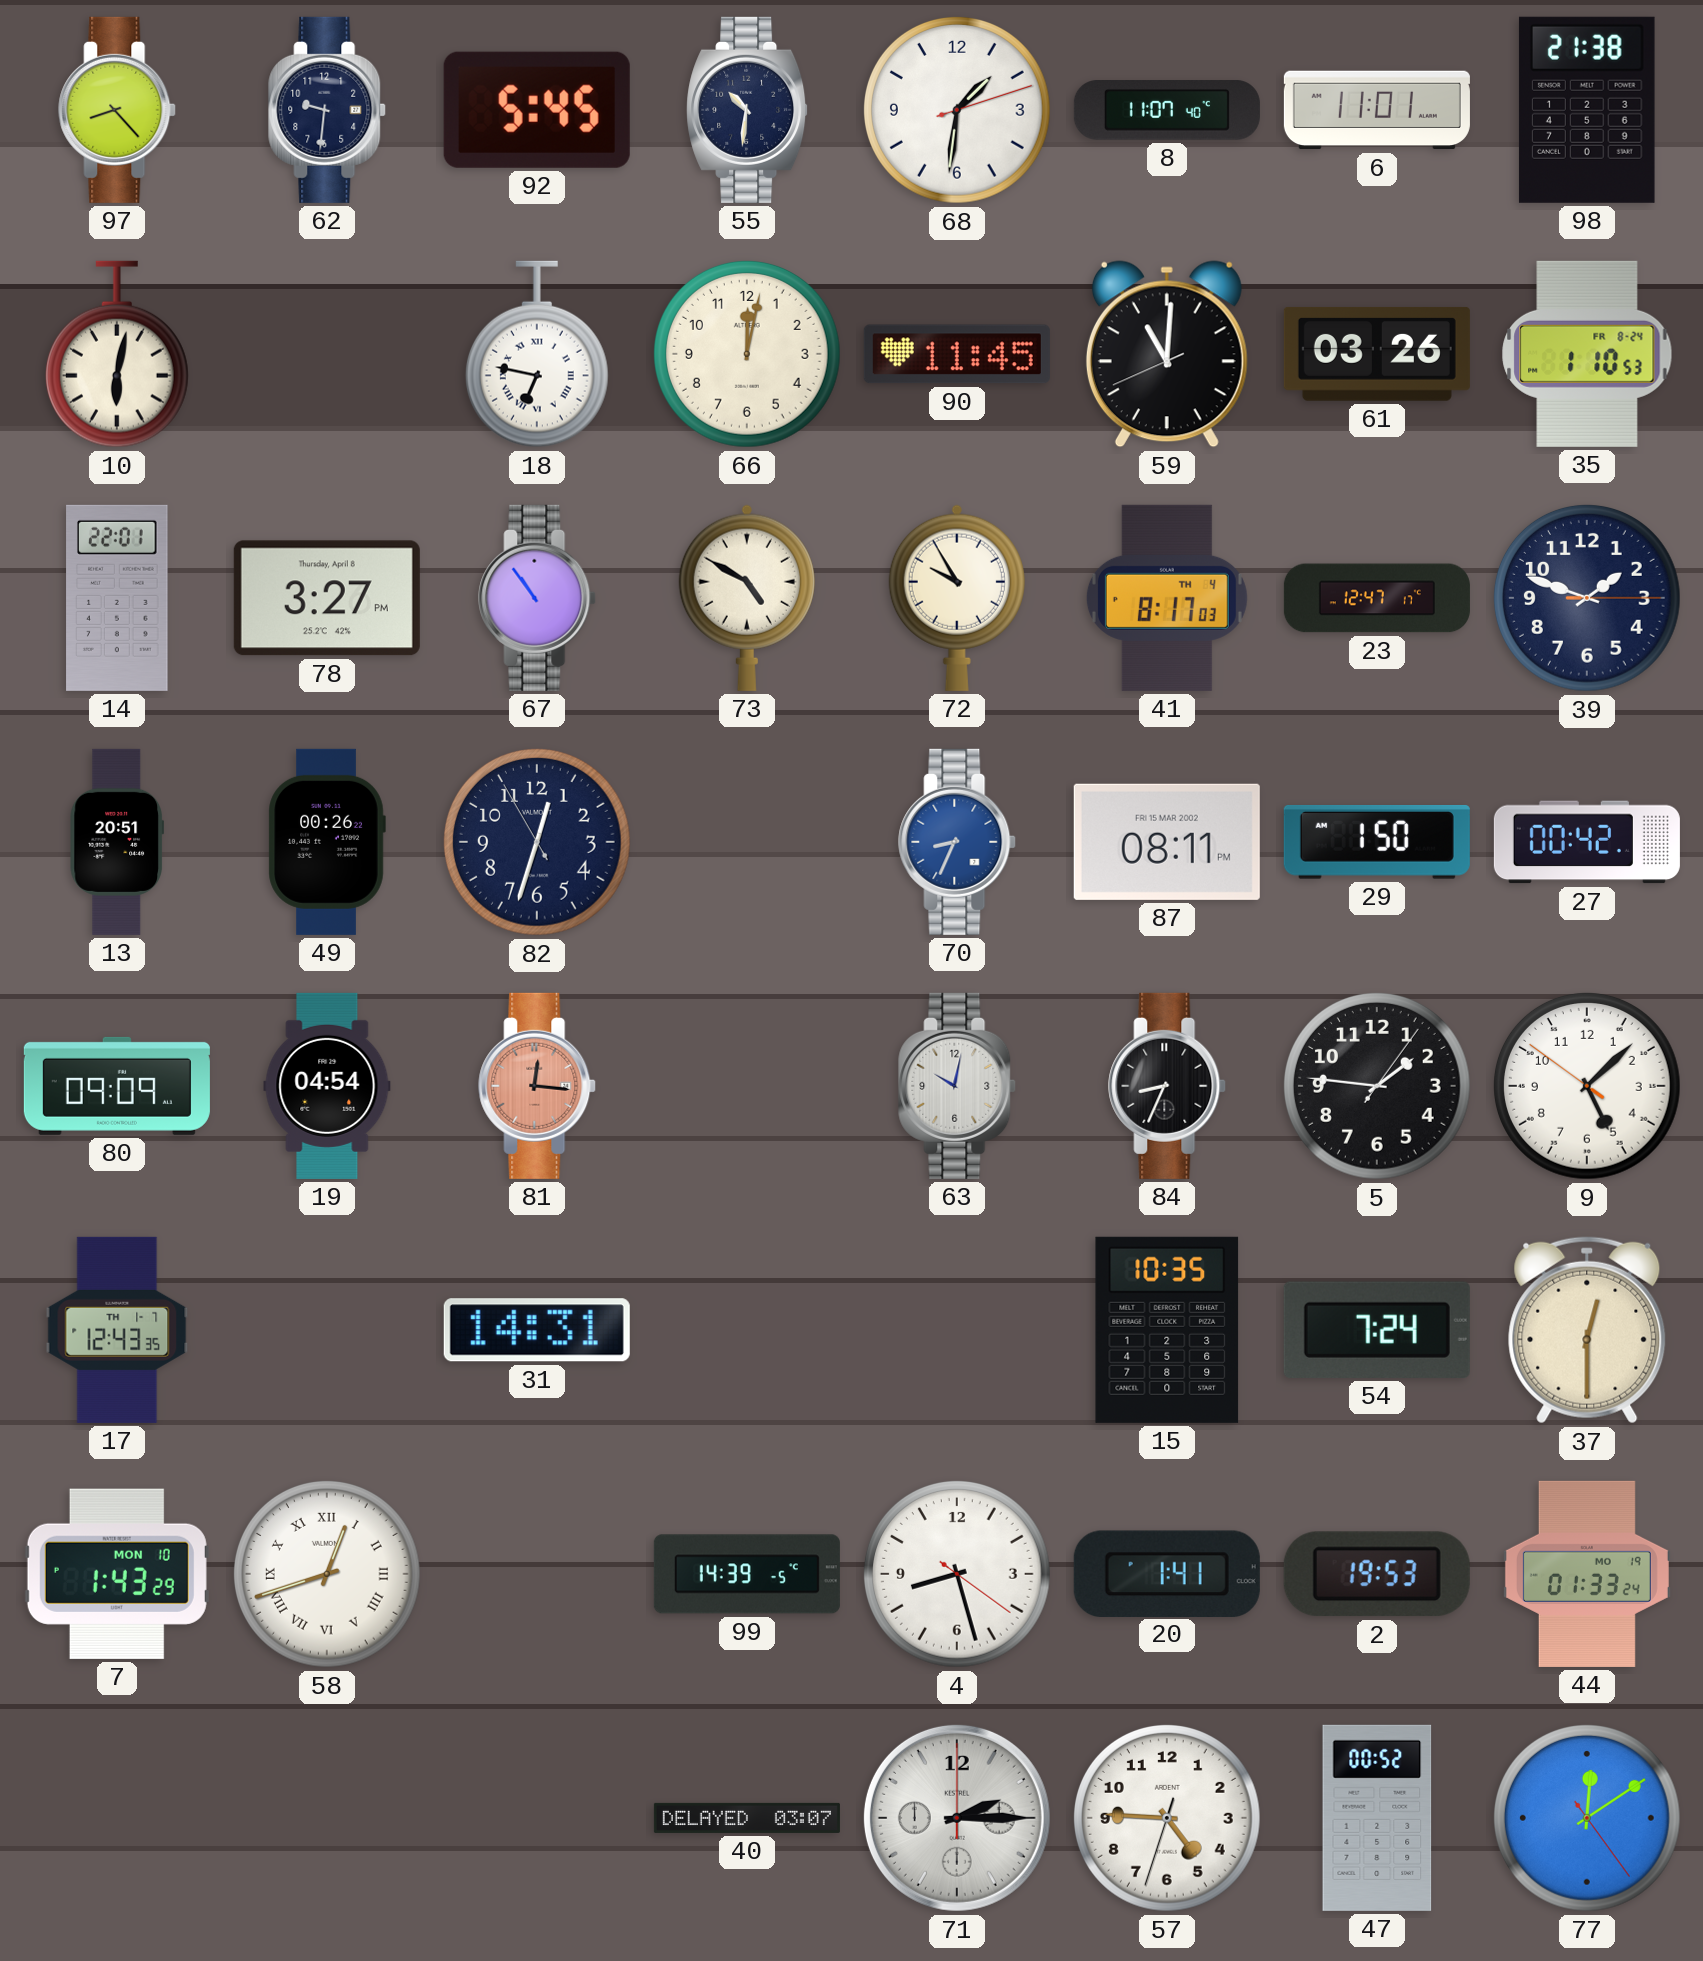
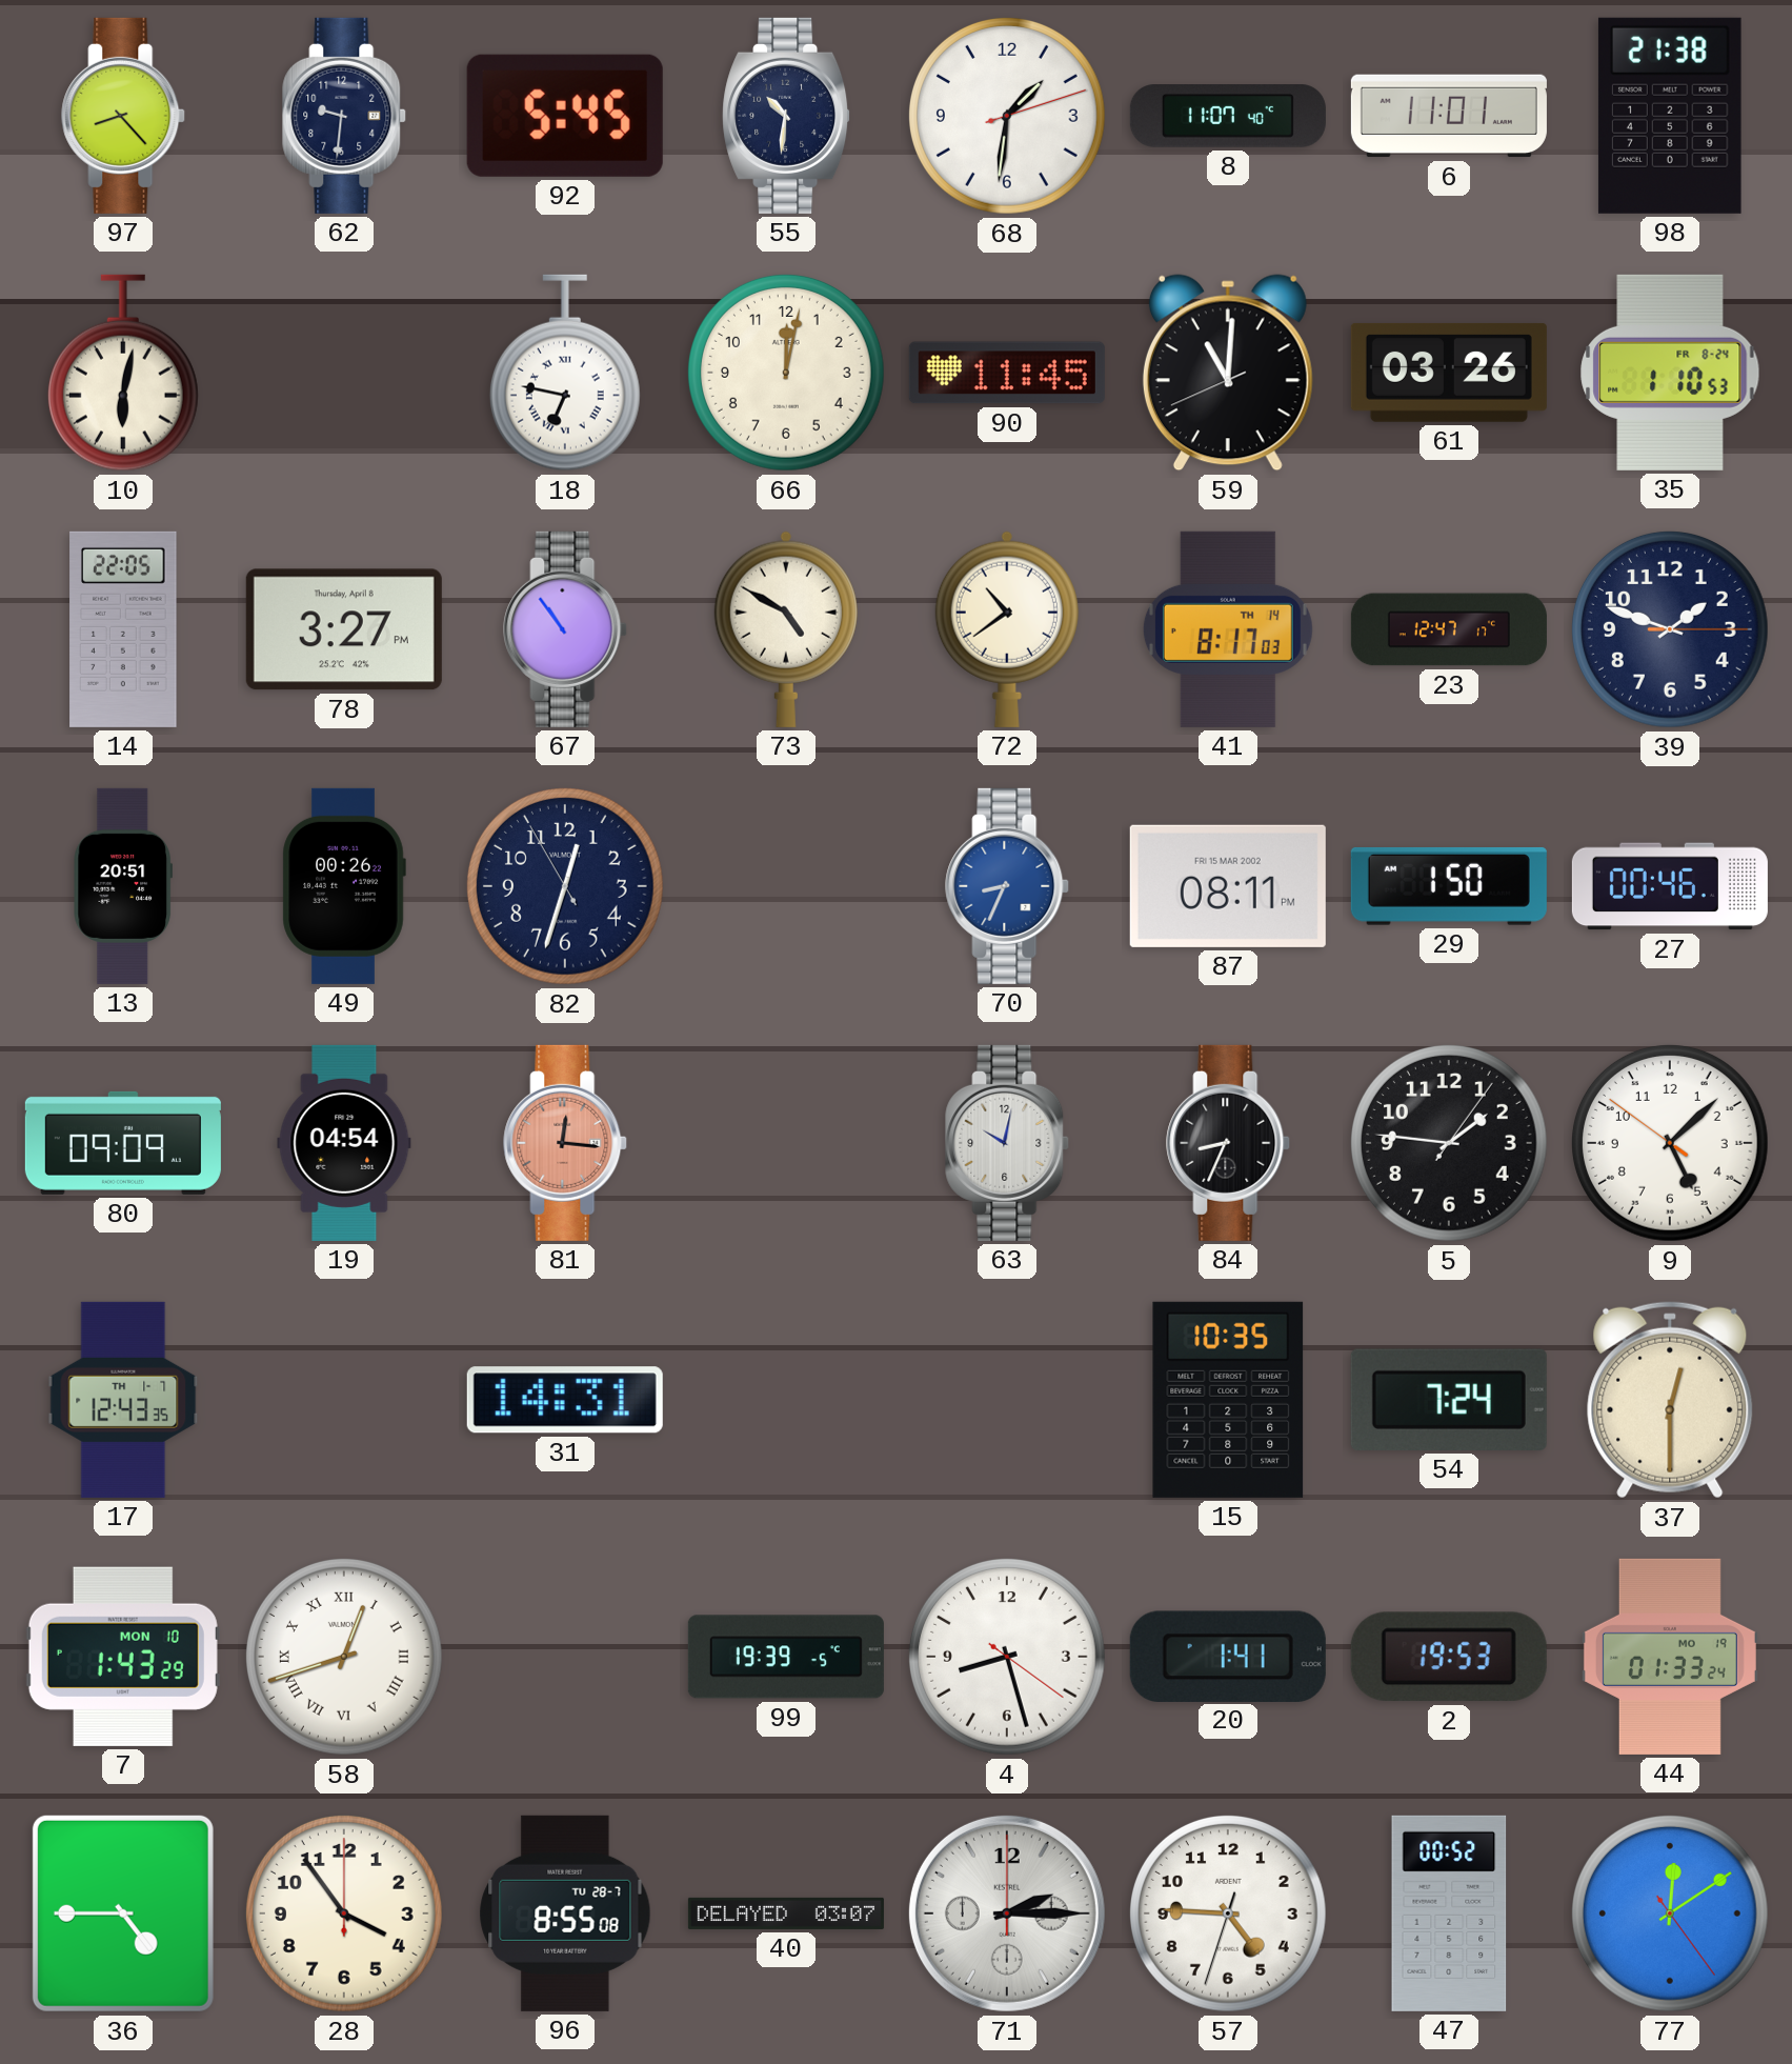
14: 22:01 -> 22:05 (123, 629)
72: 9:55 -> 10:39 (1007, 629)
41 date: TH 4 -> TH 14 (1228, 629)
27: 00:42 -> 00:46 (1670, 886)
99: 14:39 -> 19:39 (786, 1657)
36: none -> 4:45 (123, 1913)
28: none -> 3:54 (344, 1913)
96: none -> 8:55 (565, 1913)
